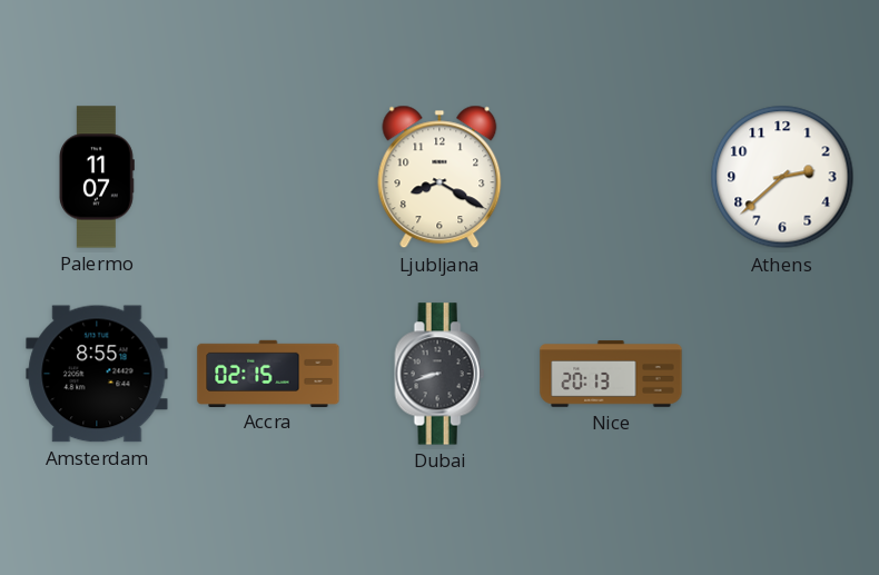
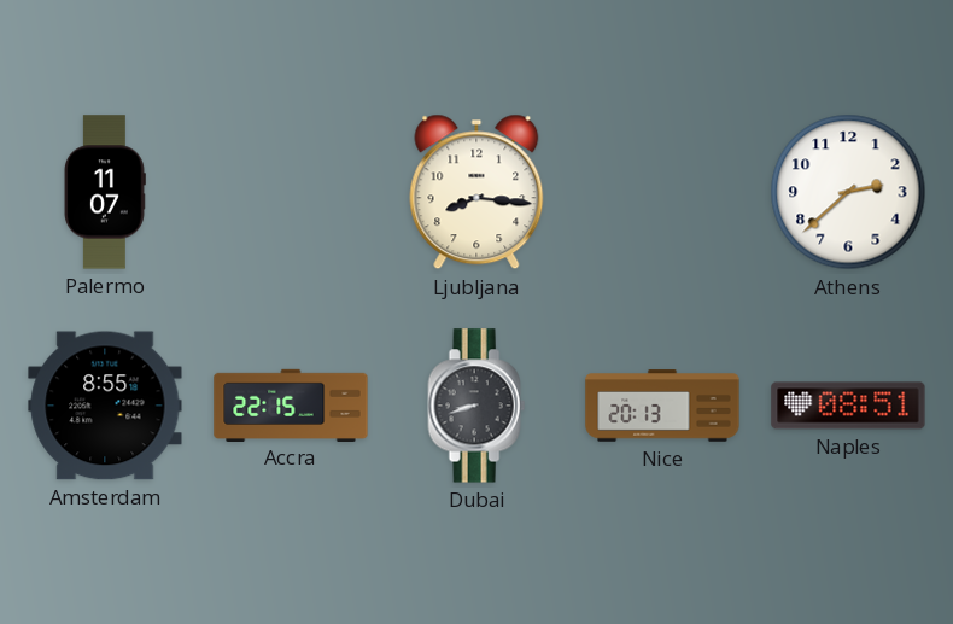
Ljubljana: 8:20 -> 8:16 (476, 192)
Accra: 02:15 -> 22:15 (291, 404)
Naples: none -> 08:51 (848, 406)
